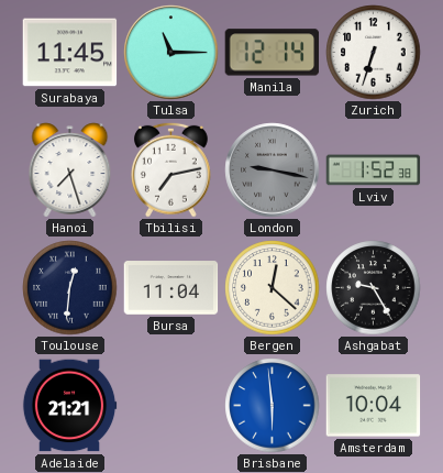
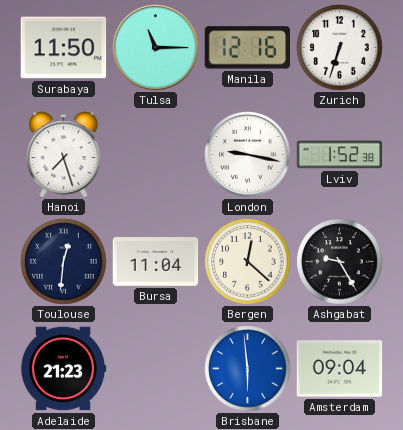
Surabaya: 11:45 -> 11:50 (64, 48)
Manila: 12:14 -> 12:16 (248, 48)
Tbilisi: 7:13 -> none (171, 169)
London dial: grey -> white (248, 155)
Adelaide: 21:21 -> 21:23 (63, 369)
Amsterdam: 10:04 -> 09:04 (340, 369)
